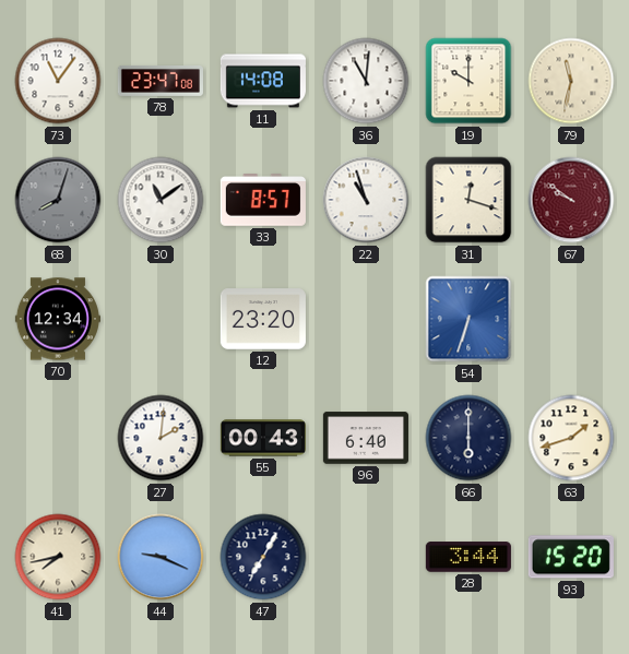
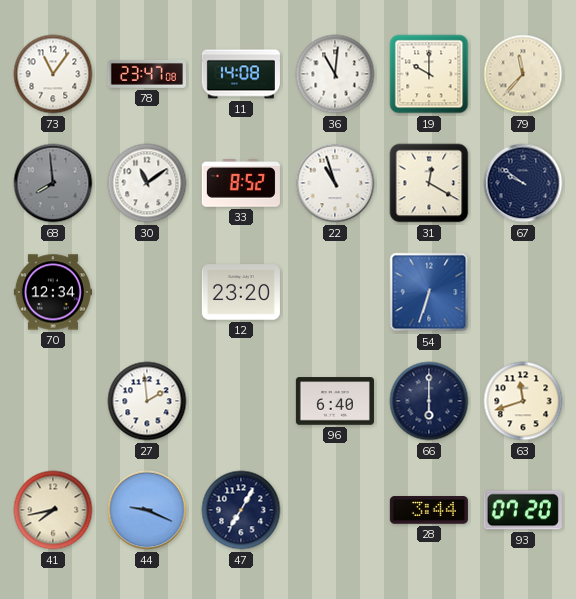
79: 11:32 -> 11:37 (523, 74)
68: 8:03 -> 7:59 (53, 183)
33: 8:57 -> 8:52 (241, 184)
31: 12:18 -> 12:20 (429, 183)
67 dial: burgundy -> navy (523, 183)
27: 2:01 -> 1:59 (147, 401)
55: 00:43 -> none (263, 438)
63: 1:42 -> 11:42 (523, 401)
93: 15:20 -> 07:20 (523, 510)
